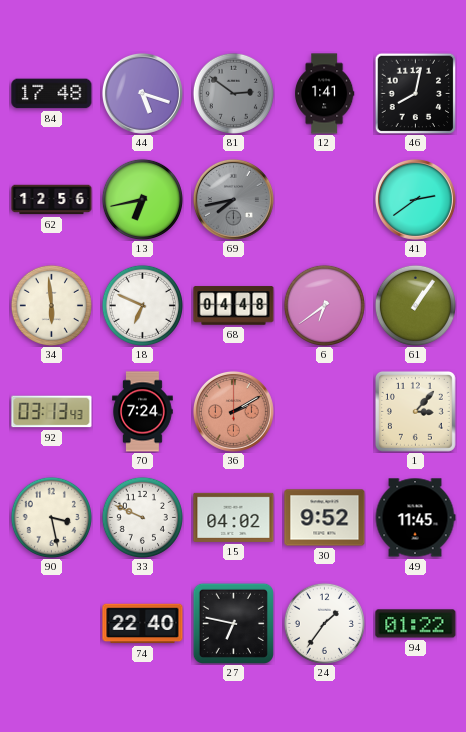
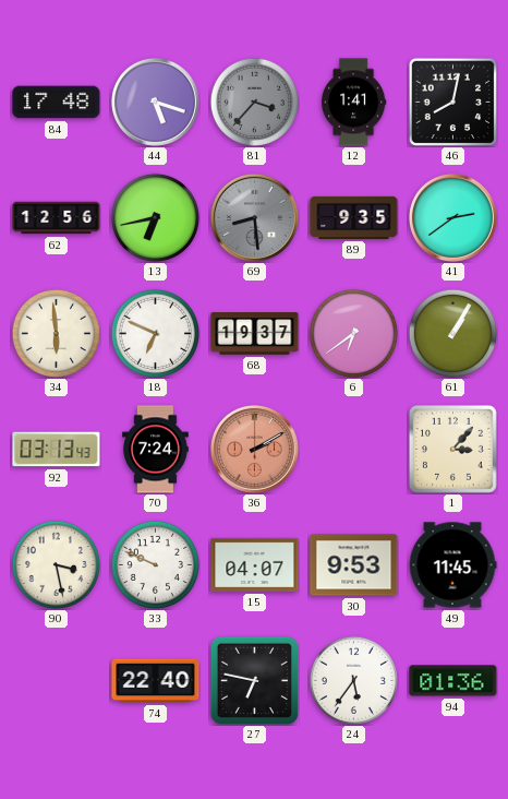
81: 2:51 -> 3:37 (254, 102)
69: 7:43 -> 8:29 (254, 217)
89: none -> 9:35 (354, 217)
68: 04:48 -> 19:37 (255, 334)
61: 1:06 -> 1:05 (452, 333)
15: 04:02 -> 04:07 (255, 564)
30: 9:52 -> 9:53 (354, 565)
24: 1:36 -> 5:36 (353, 680)
94: 01:22 -> 01:36 (453, 681)
